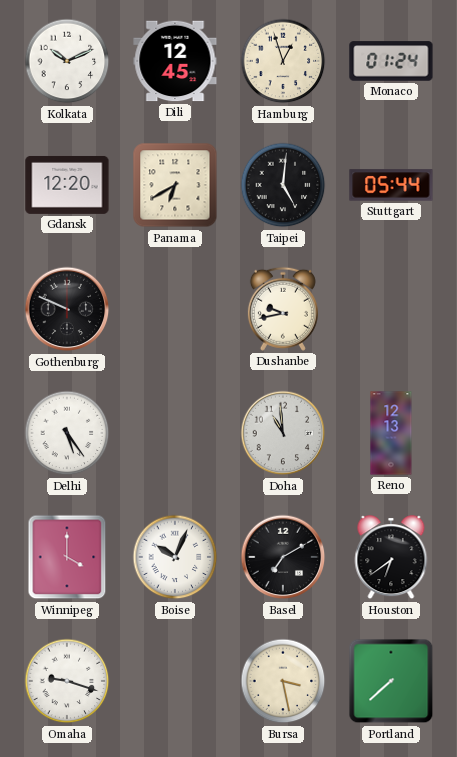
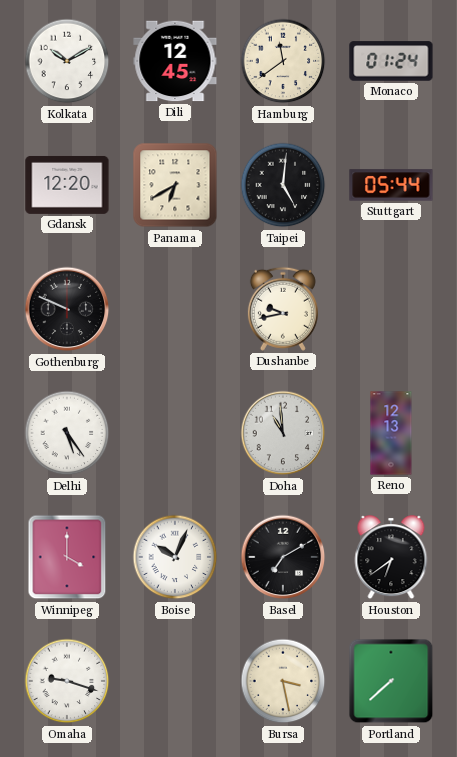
Kolkata: 10:11 -> 10:10 (67, 61)
Hamburg: 12:57 -> 11:39 (283, 61)
